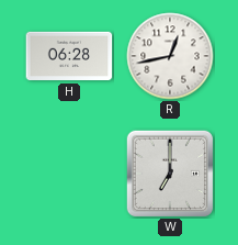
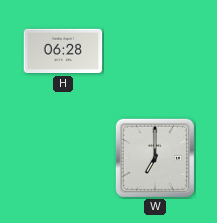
R: 12:43 -> none (170, 56)
